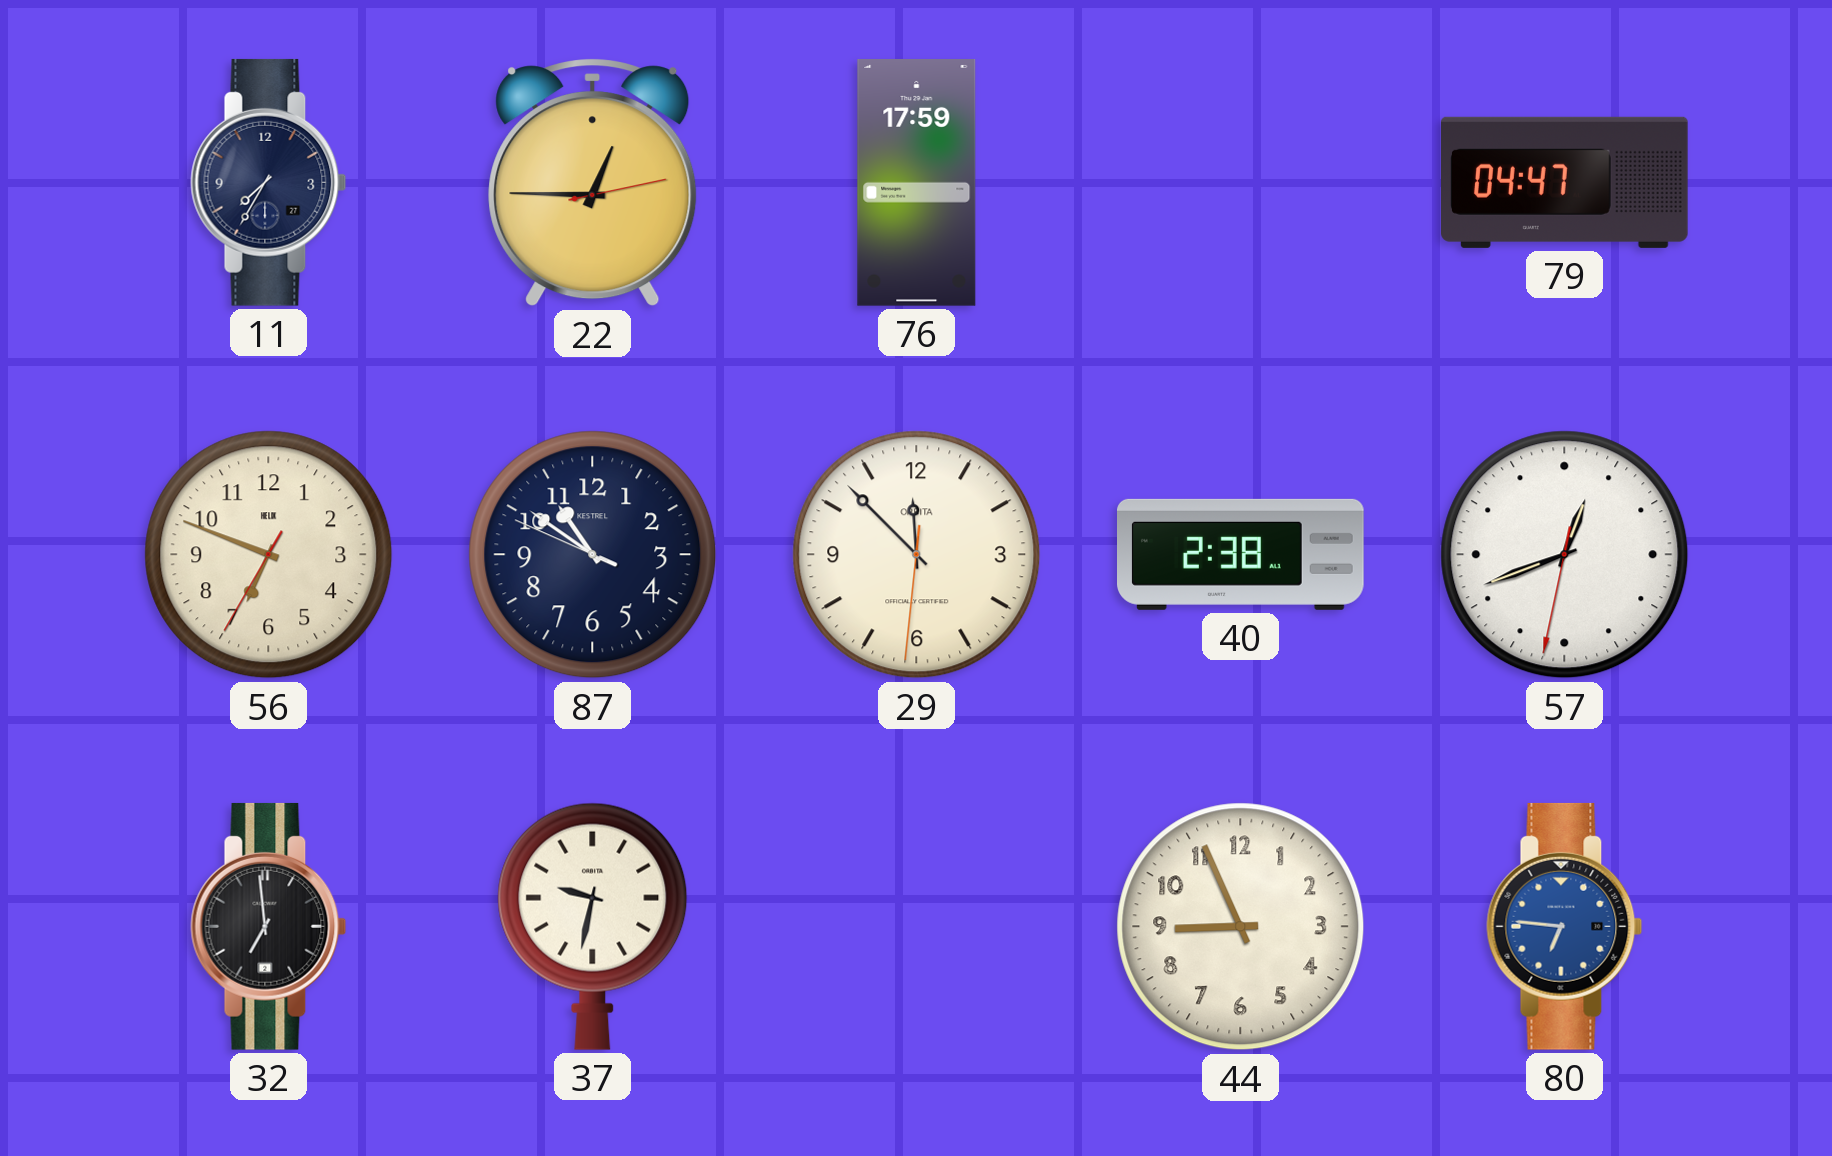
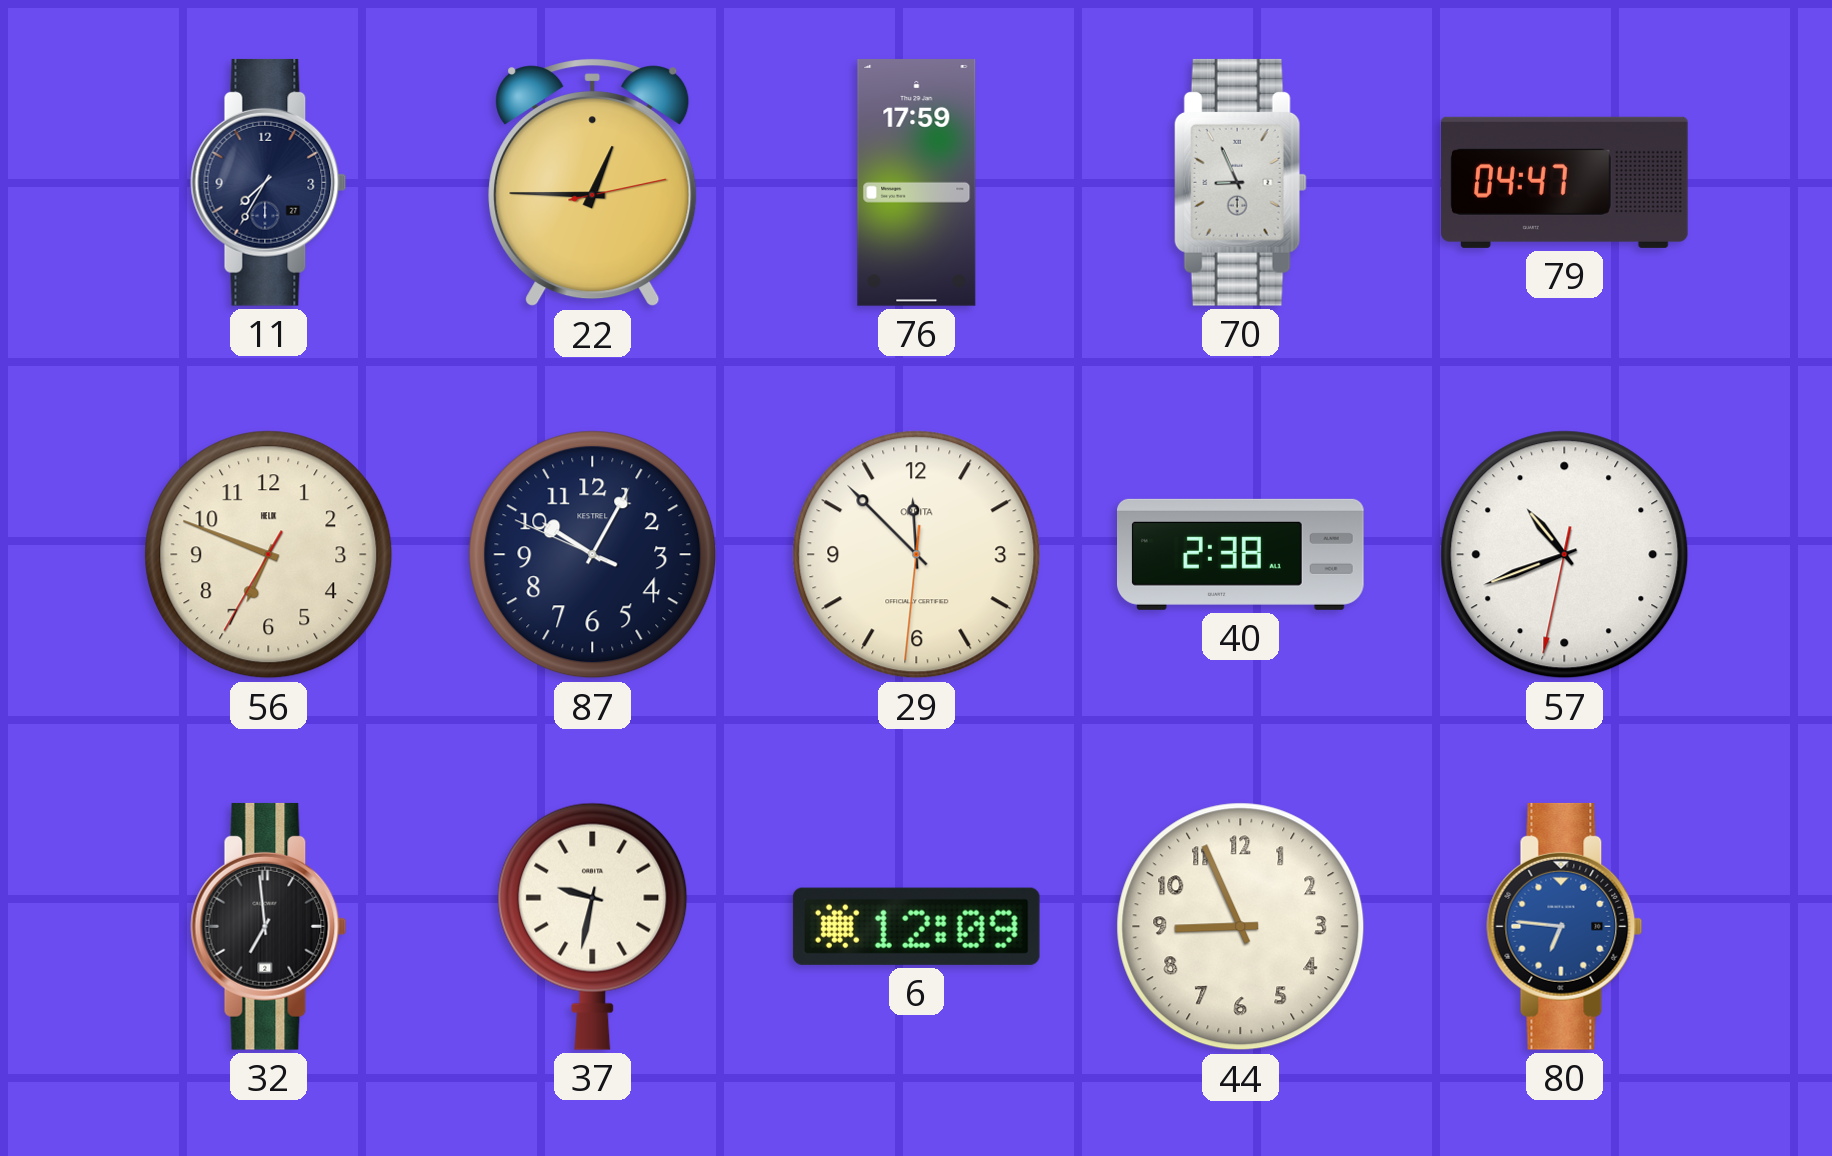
70: none -> 8:56 (1240, 182)
87: 10:50 -> 10:04 (593, 555)
57: 12:41 -> 10:41 (1565, 555)
6: none -> 12:09 (916, 926)
